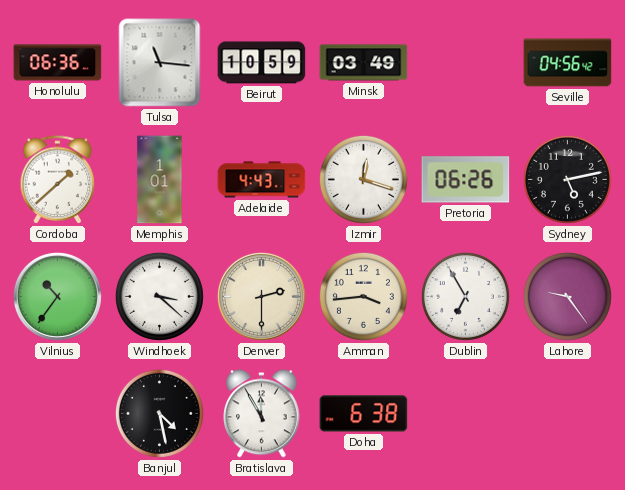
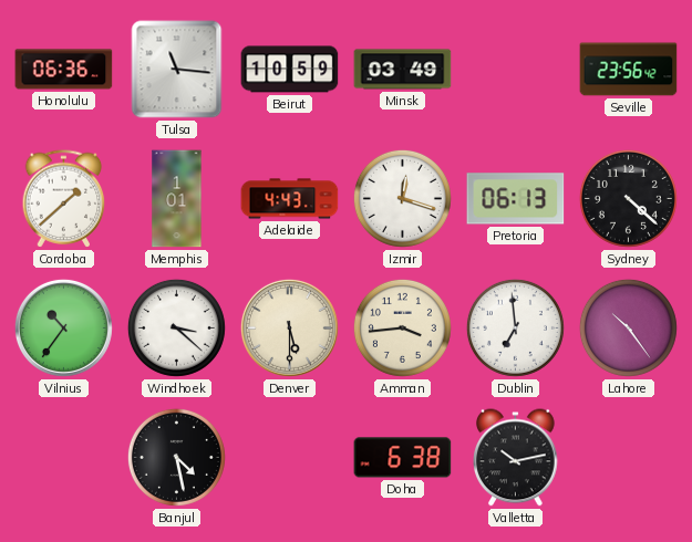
Seville: 04:56 -> 23:56 (629, 70)
Pretoria: 06:26 -> 06:13 (516, 199)
Sydney: 5:13 -> 4:22 (628, 198)
Denver: 2:30 -> 5:30 (289, 327)
Dublin: 6:55 -> 6:59 (515, 327)
Lahore: 9:24 -> 10:24 (628, 327)
Bratislava: 11:55 -> none (262, 414)
Valletta: none -> 10:13 (516, 458)
